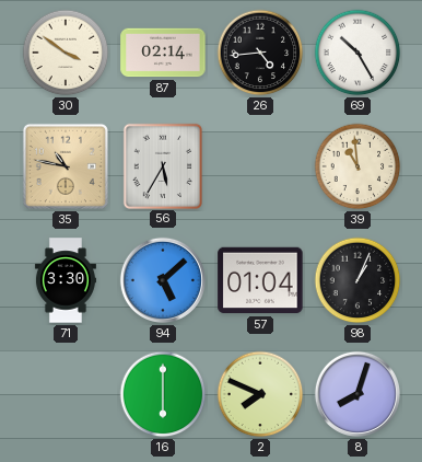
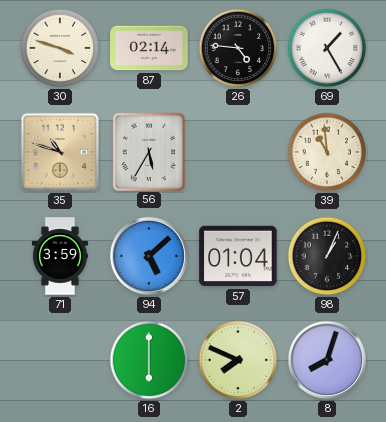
30: 3:51 -> 3:48 (60, 48)
26: 4:44 -> 4:46 (238, 48)
69: 10:25 -> 1:25 (327, 48)
35: 10:47 -> 10:48 (60, 152)
71: 3:30 -> 3:59 (60, 256)
